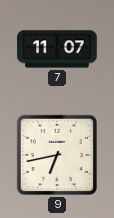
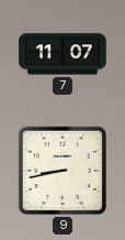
9: 6:43 -> 8:43 (63, 171)
